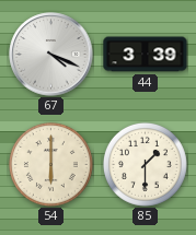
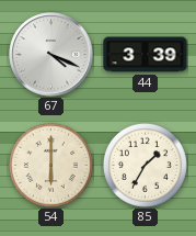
85: 1:30 -> 1:35 (145, 165)
